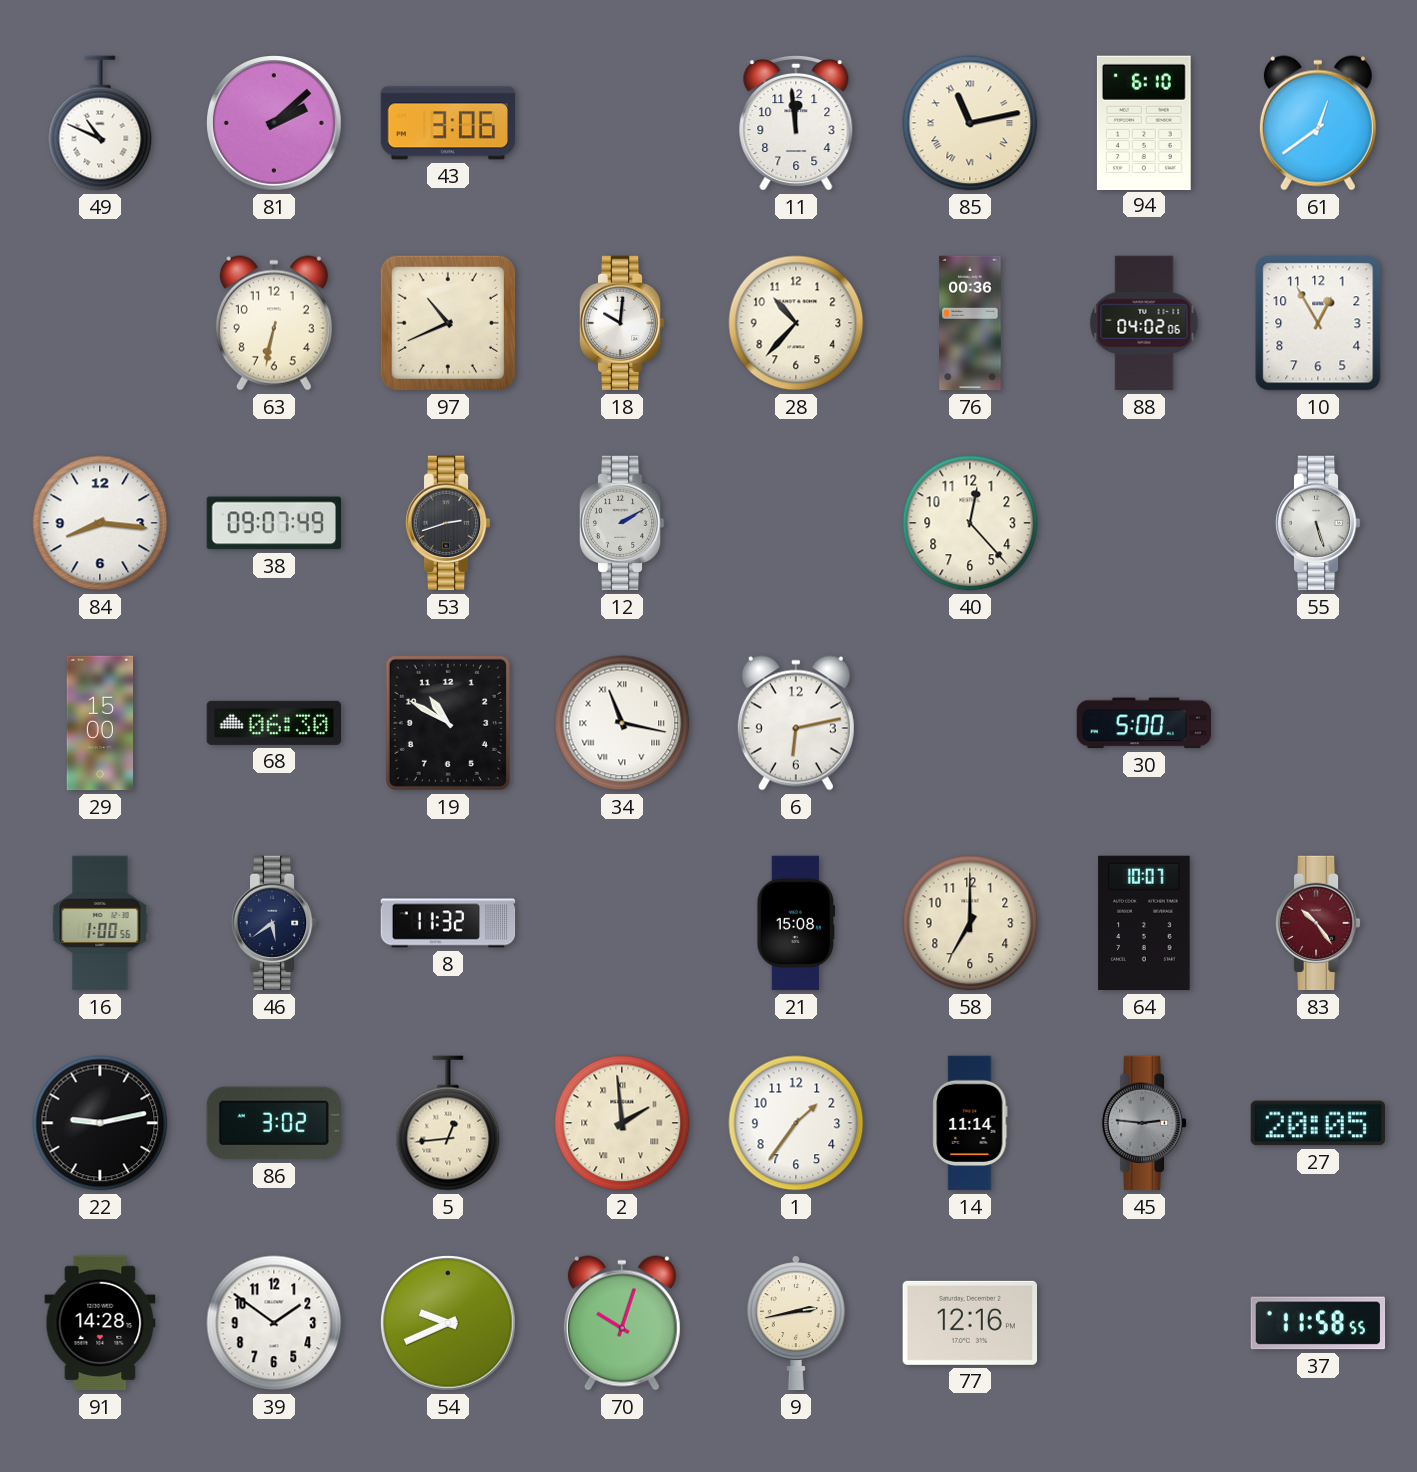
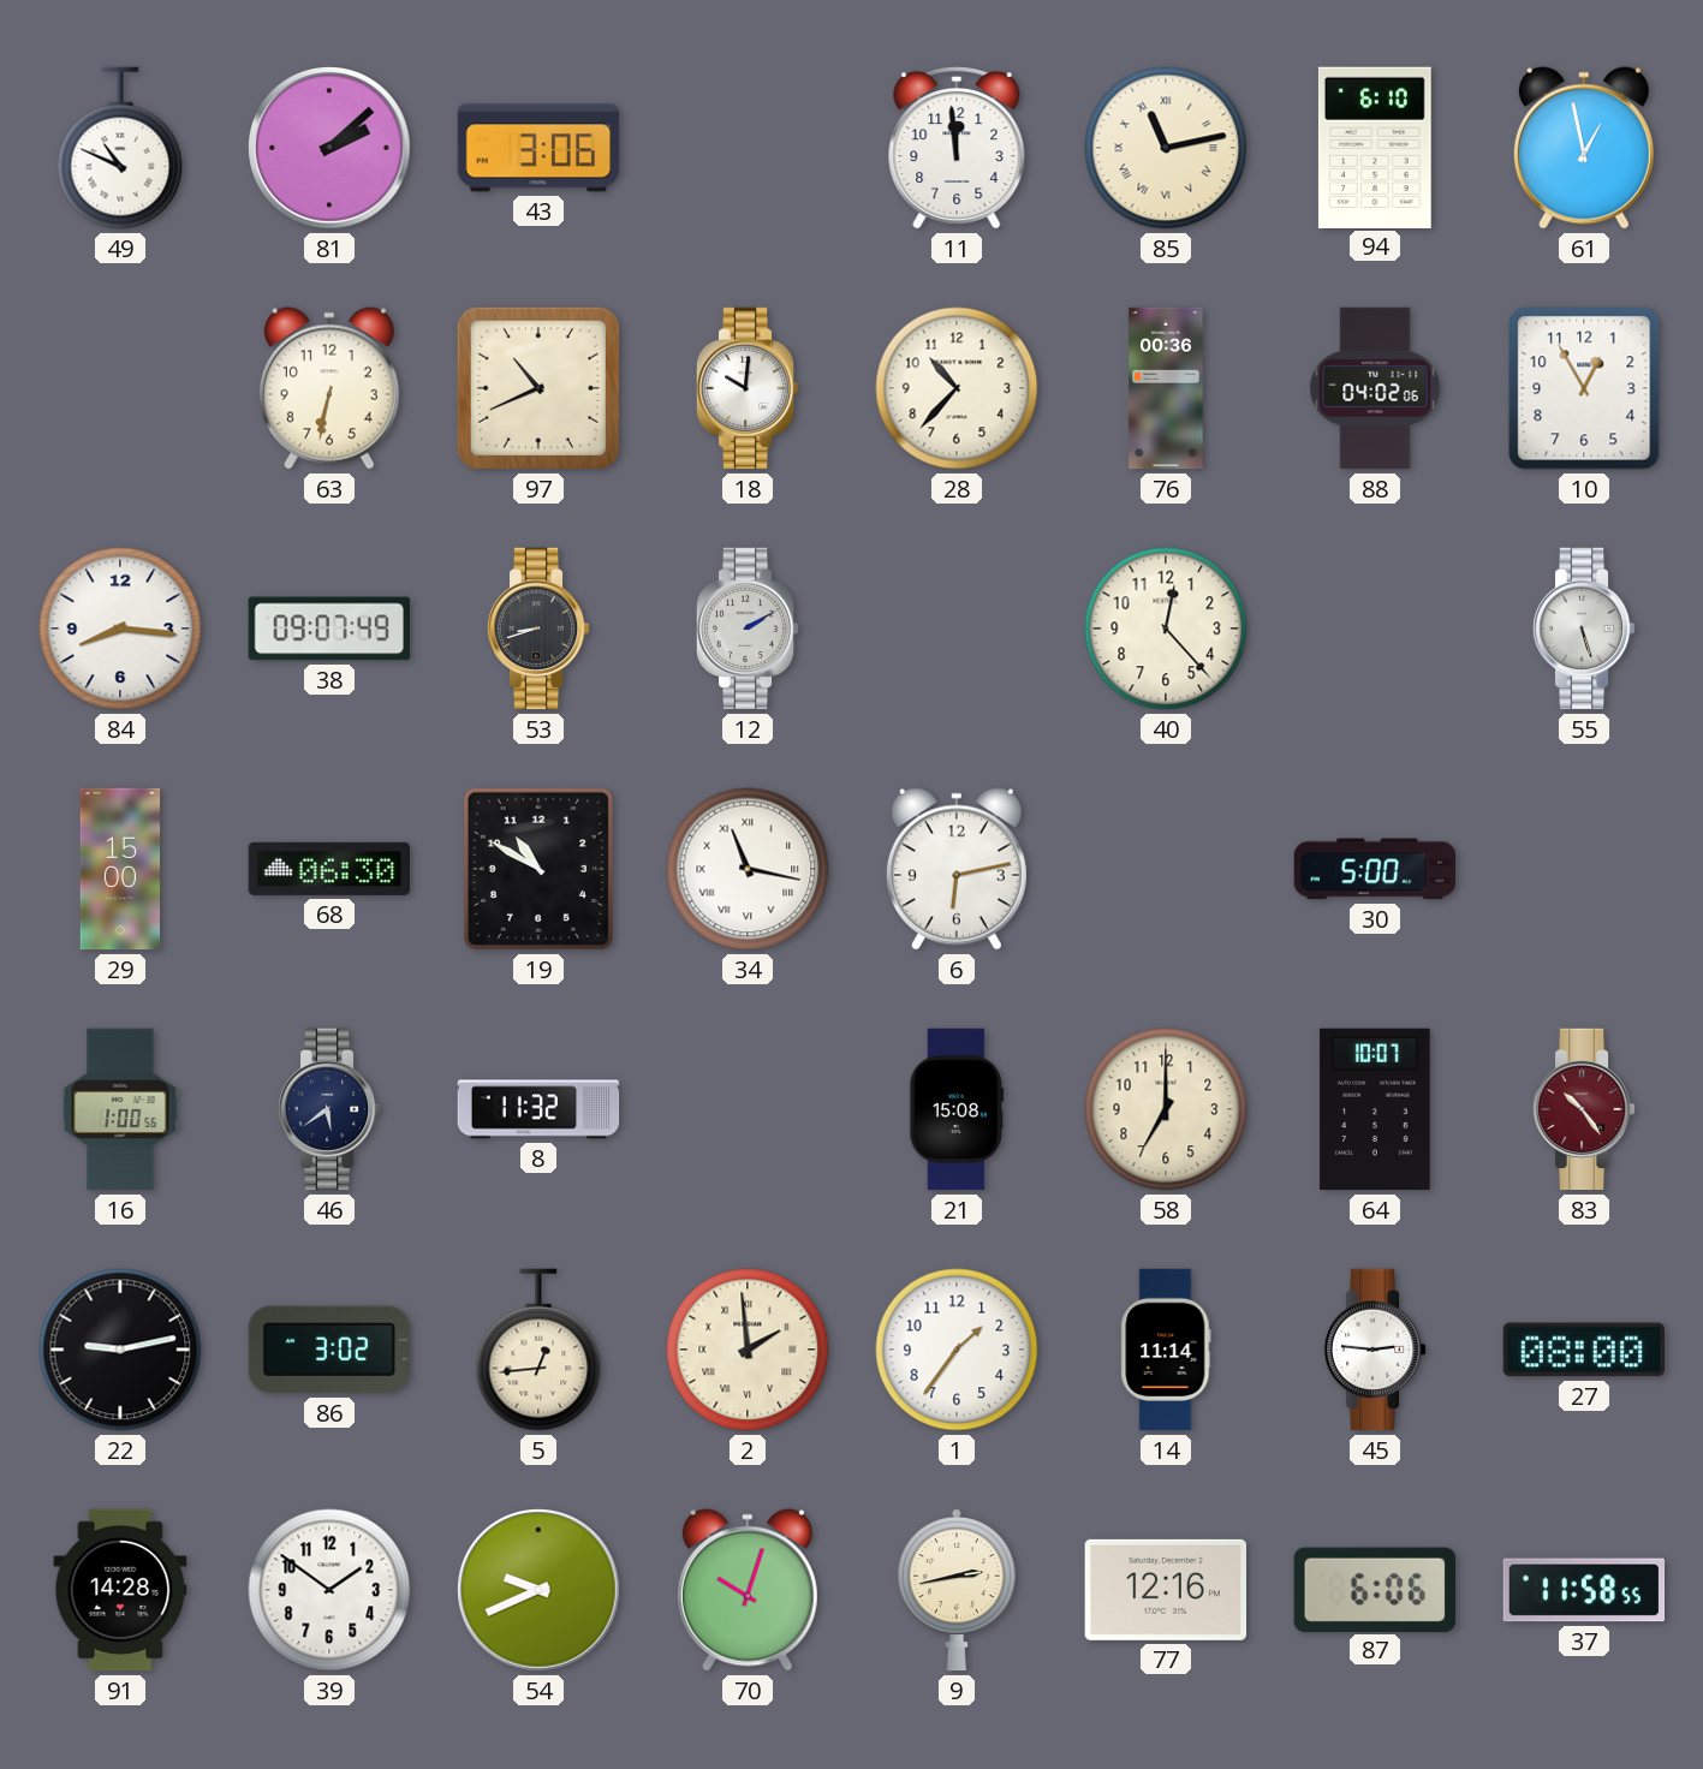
61: 12:39 -> 12:58 (1584, 148)
53: 2:42 -> 8:42 (538, 629)
45 dial: grey -> white (1375, 1350)
27: 20:05 -> 08:00 (1583, 1350)
87: none -> 6:06 (1375, 1589)
